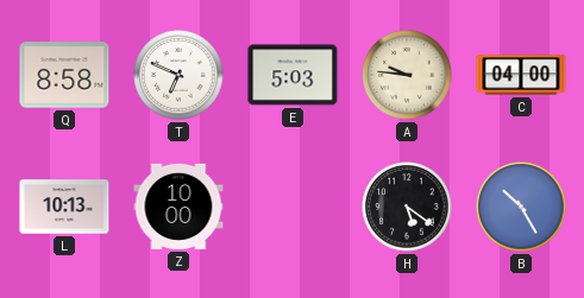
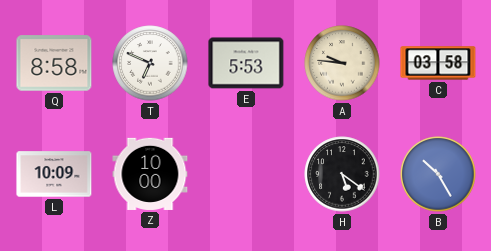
E: 5:03 -> 5:53 (246, 63)
C: 04:00 -> 03:58 (438, 63)
L: 10:13 -> 10:09 (54, 174)
